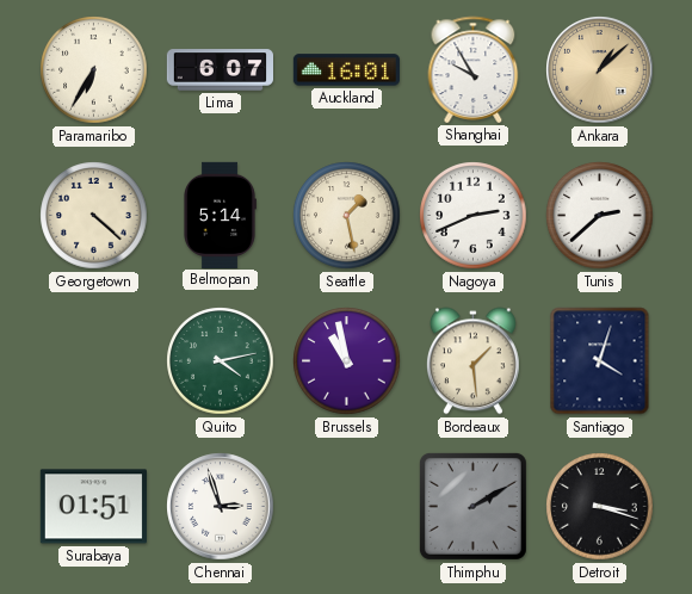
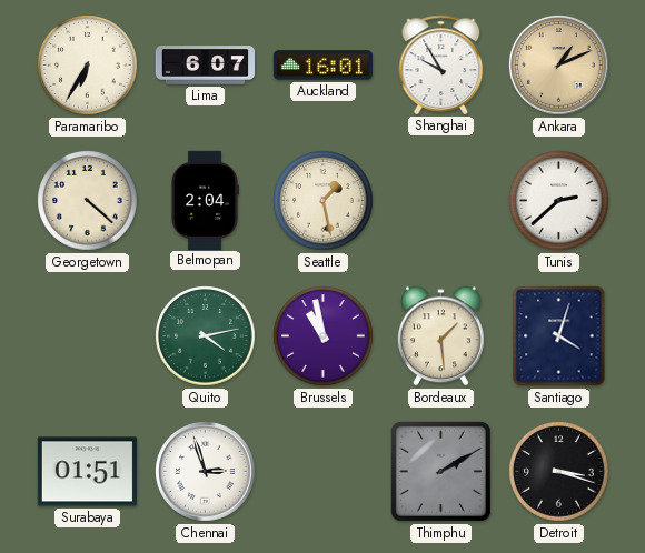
Ankara: 1:08 -> 1:11 (559, 66)
Belmopan: 5:14 -> 2:04 (205, 200)
Nagoya: 2:41 -> none (474, 216)
